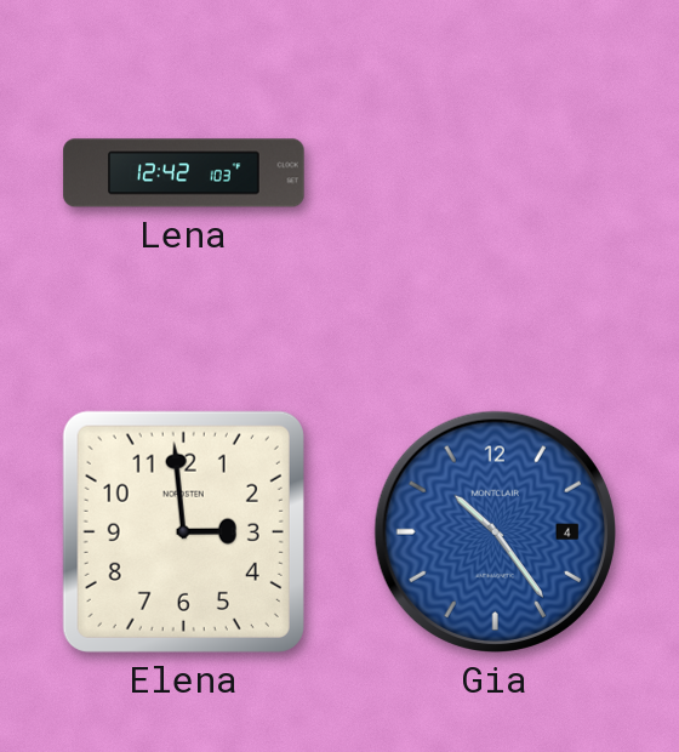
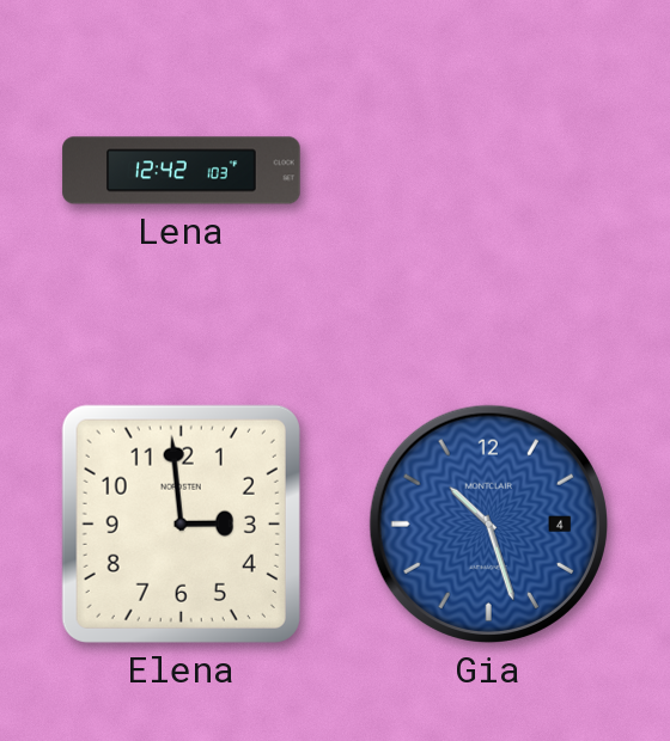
Gia: 10:24 -> 10:27 (488, 523)
